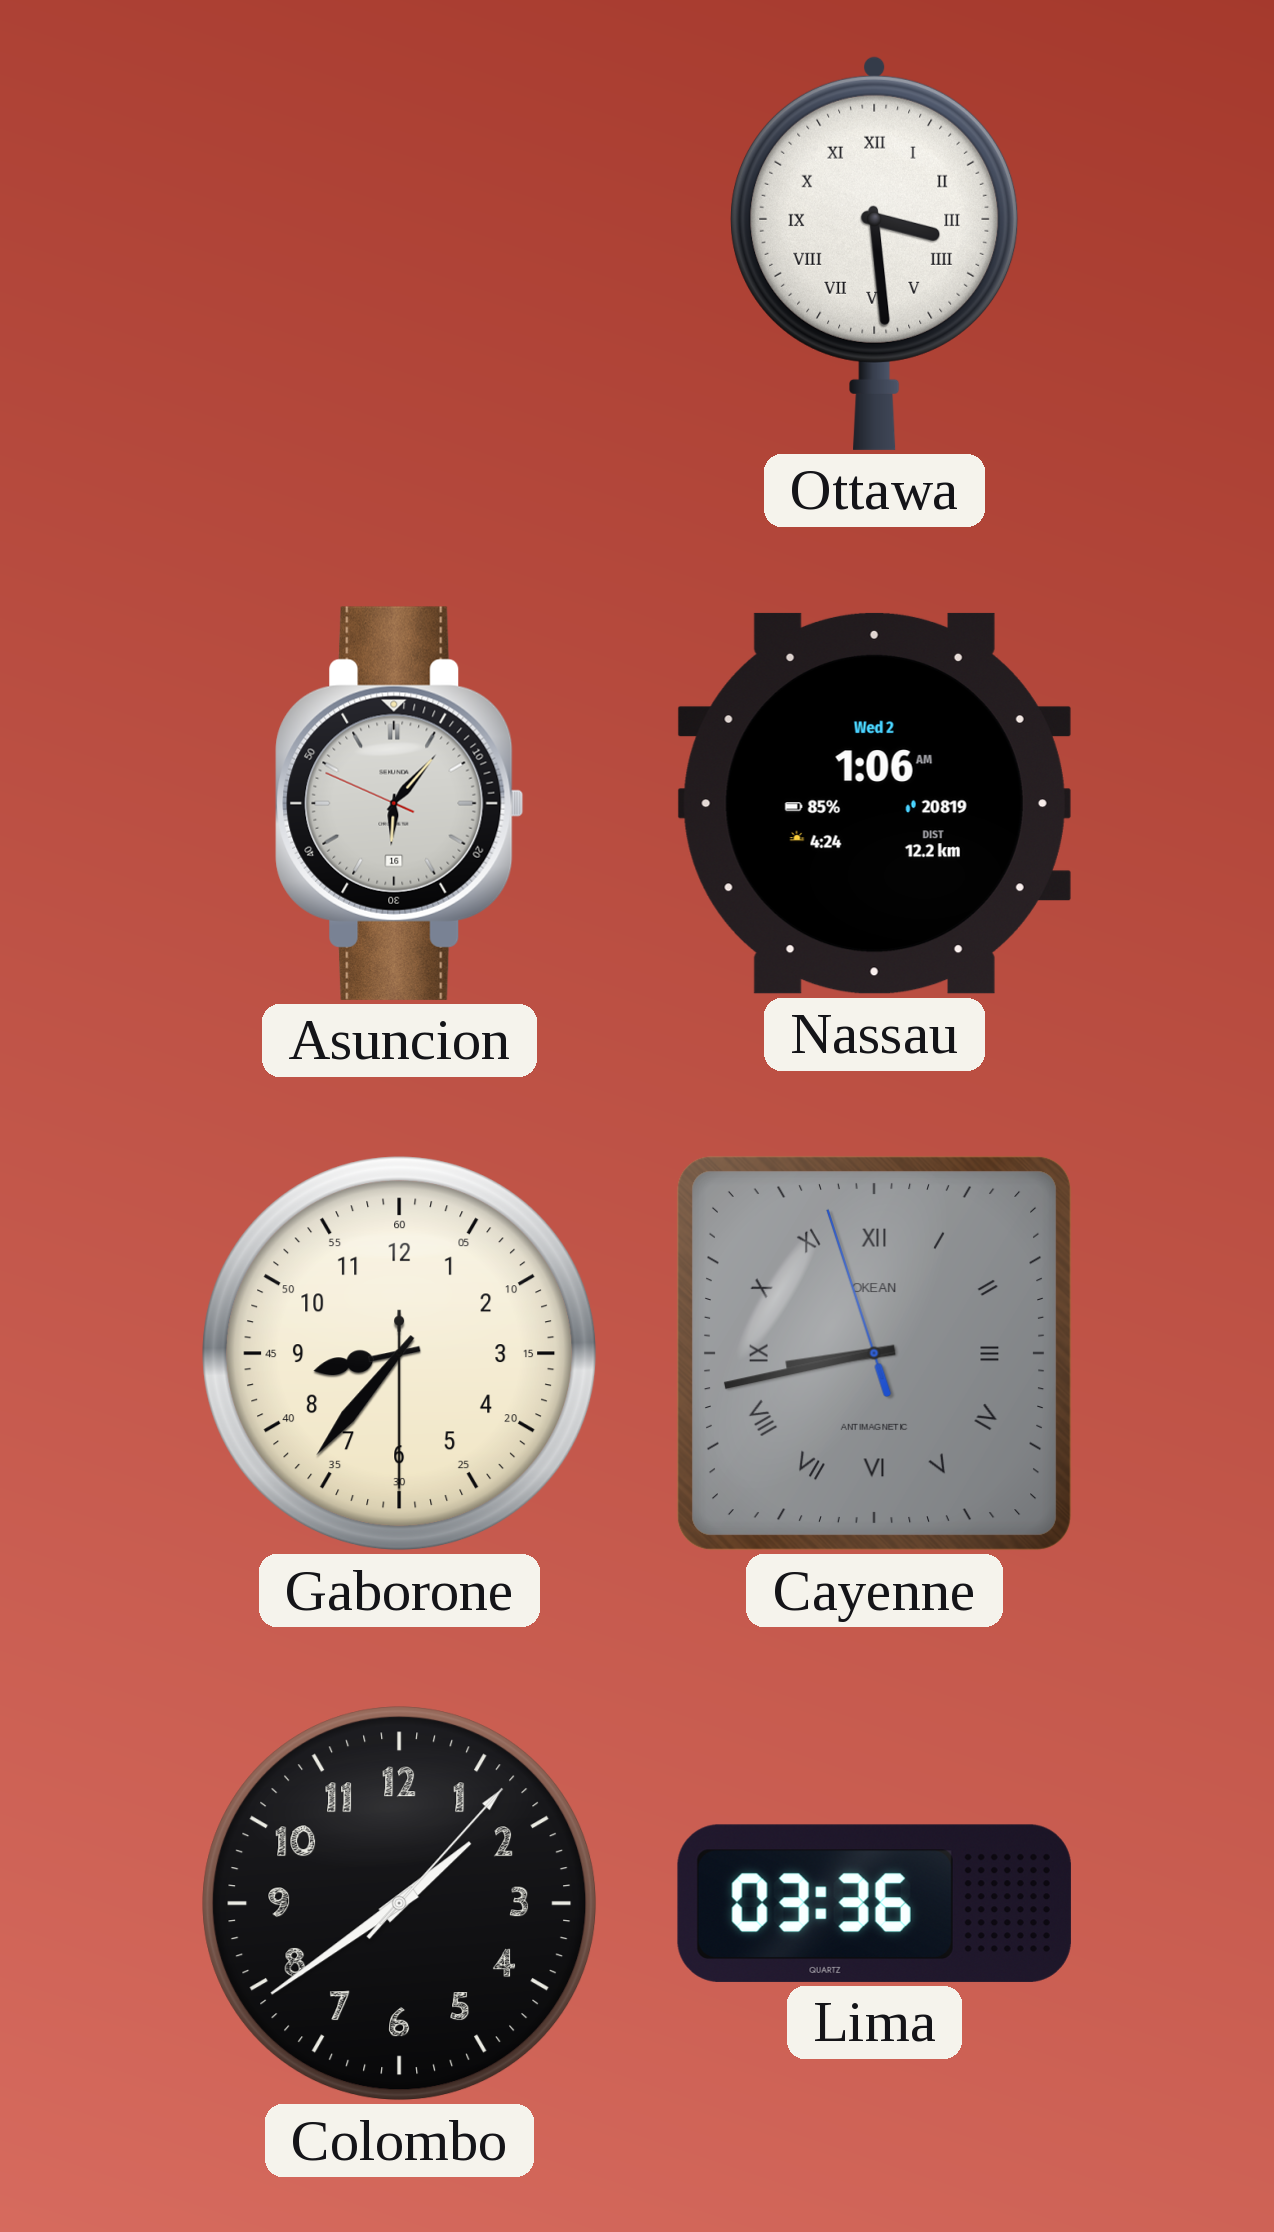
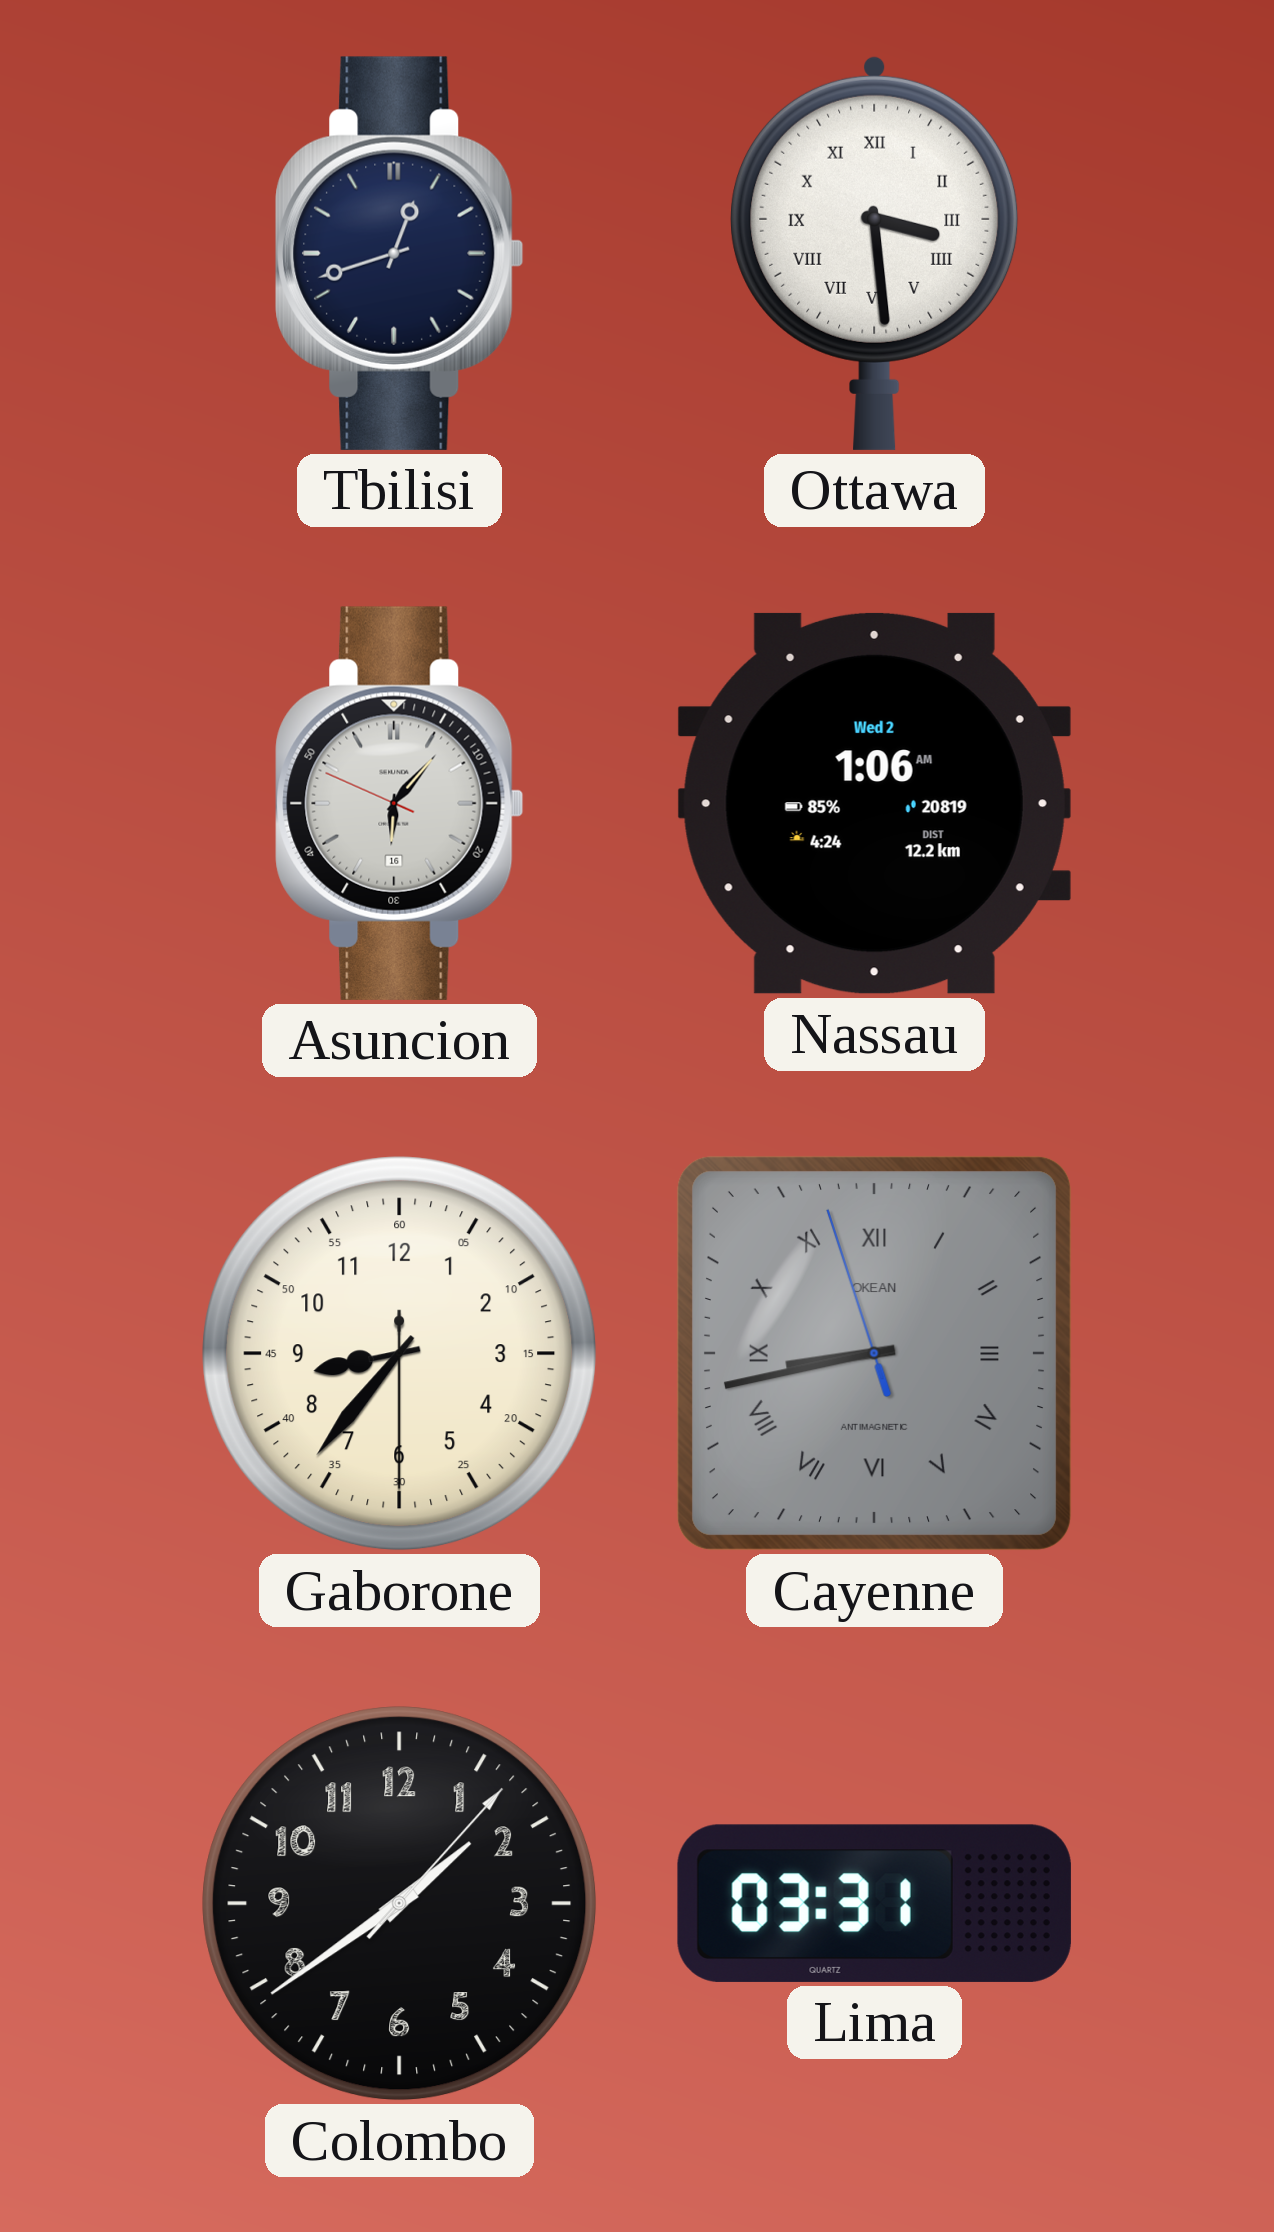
Tbilisi: none -> 12:42 (400, 253)
Lima: 03:36 -> 03:31 (874, 1903)
